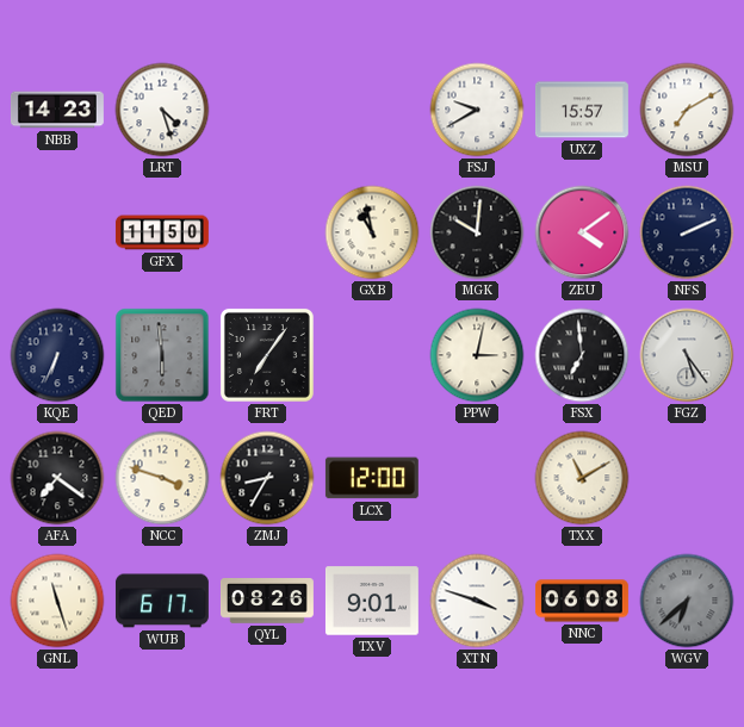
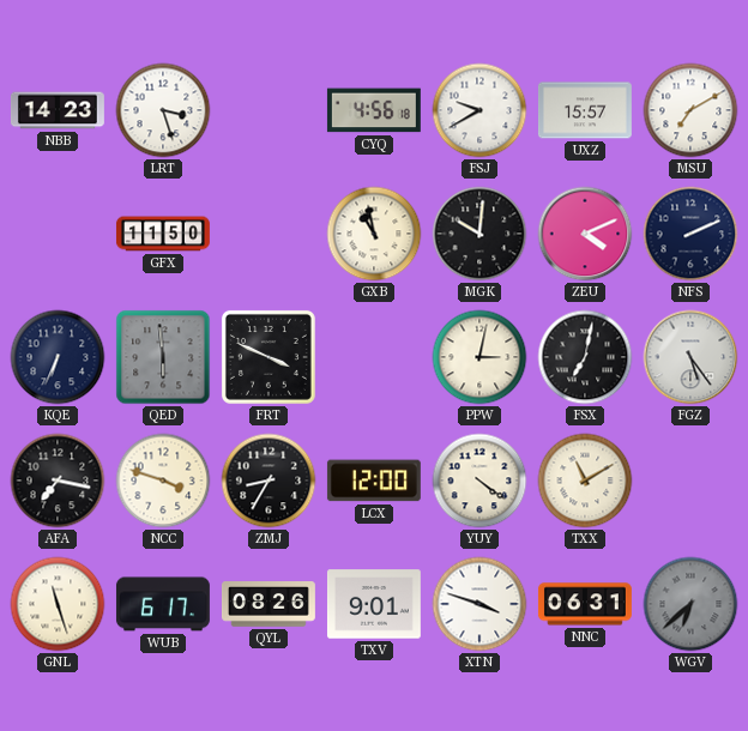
LRT: 4:27 -> 3:27 (163, 110)
CYQ: none -> 4:56 (374, 110)
ZEU: 4:09 -> 4:11 (585, 234)
FRT: 7:06 -> 3:49 (269, 357)
FSX: 6:59 -> 7:02 (585, 357)
AFA: 7:21 -> 7:17 (58, 481)
YUY: none -> 4:21 (479, 481)
NNC: 06:08 -> 06:31 (585, 604)
